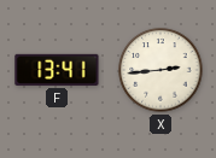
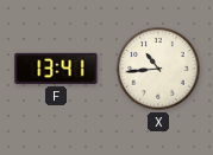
X: 2:44 -> 10:44 (158, 69)
